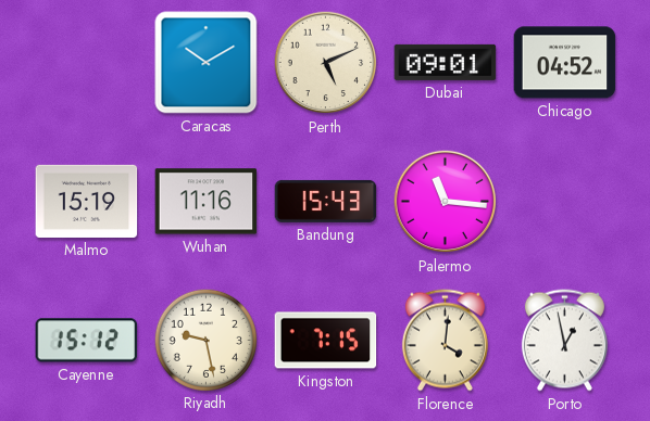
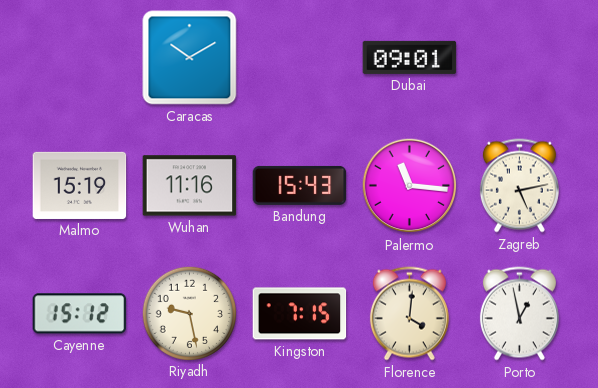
Perth: 5:11 -> none (326, 63)
Chicago: 04:52 -> none (565, 63)
Zagreb: none -> 5:13 (519, 186)
